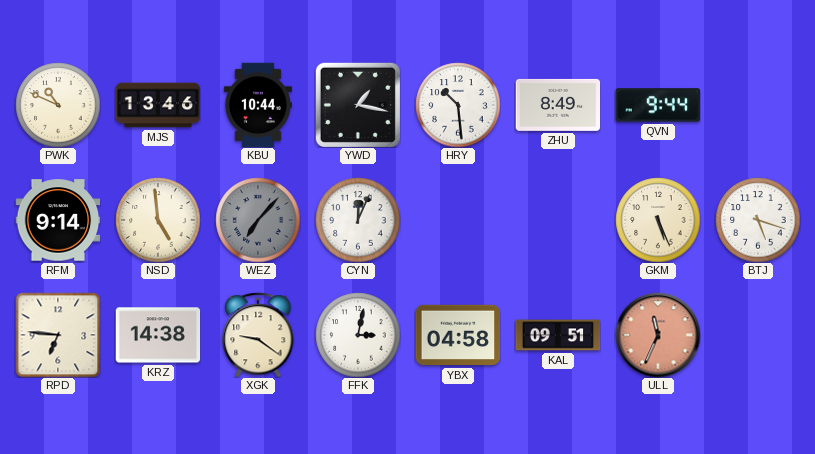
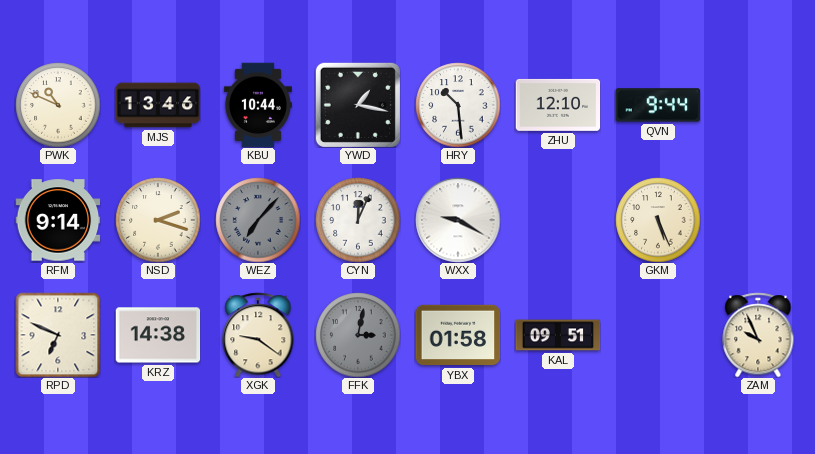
ZHU: 8:49 -> 12:10 (558, 105)
NSD: 4:59 -> 2:18 (158, 220)
WXX: none -> 9:20 (458, 220)
BTJ: 5:18 -> none (758, 220)
RPD: 6:46 -> 6:49 (58, 335)
FFK dial: white -> grey (358, 335)
YBX: 04:58 -> 01:58 (458, 335)
ULL: 11:34 -> none (658, 335)
ZAM: none -> 9:56 (758, 335)
